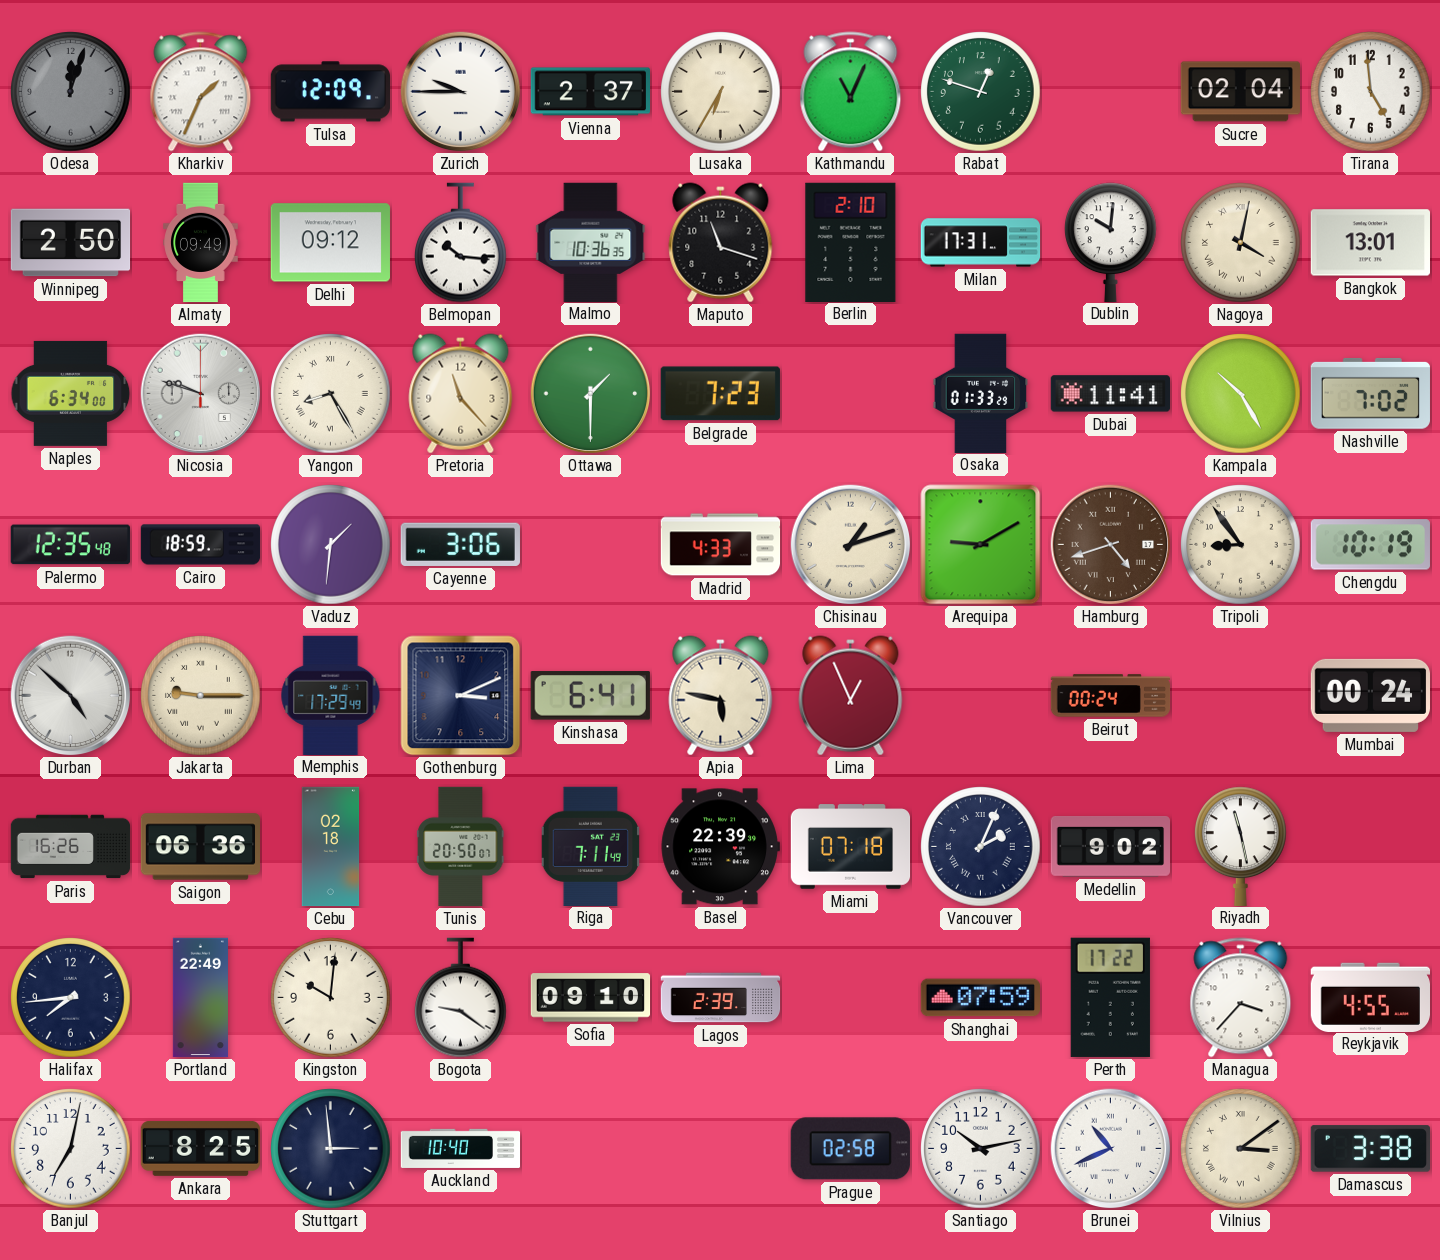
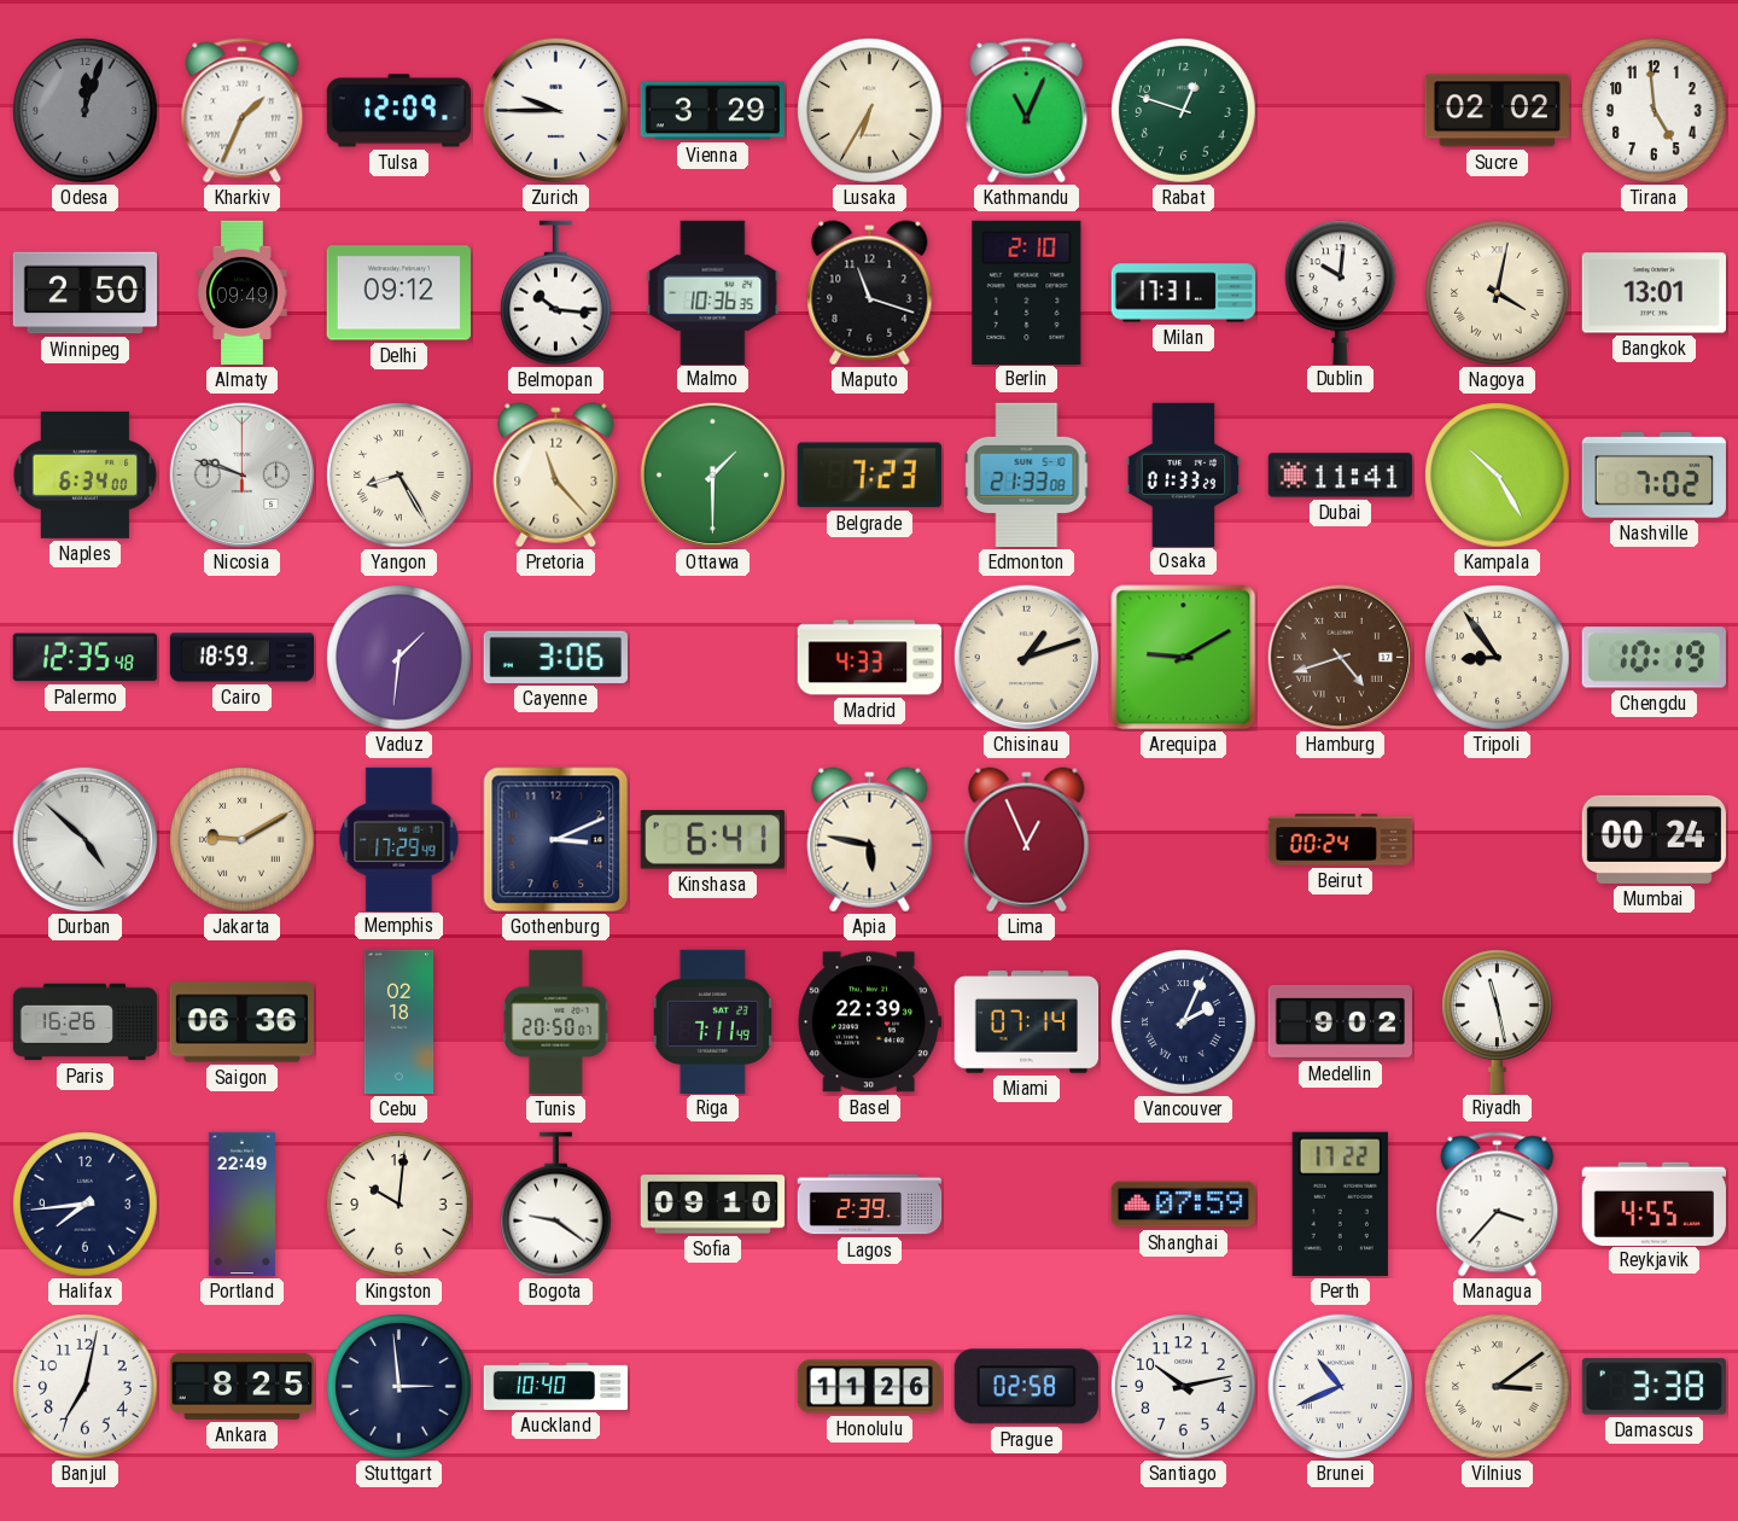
Vienna: 2:37 -> 3:29 (712, 111)
Sucre: 02:04 -> 02:02 (1497, 111)
Edmonton: none -> 21:33 (1027, 476)
Jakarta: 9:15 -> 9:10 (243, 840)
Miami: 07:18 -> 07:14 (1027, 1022)
Honolulu: none -> 11:26 (869, 1387)
